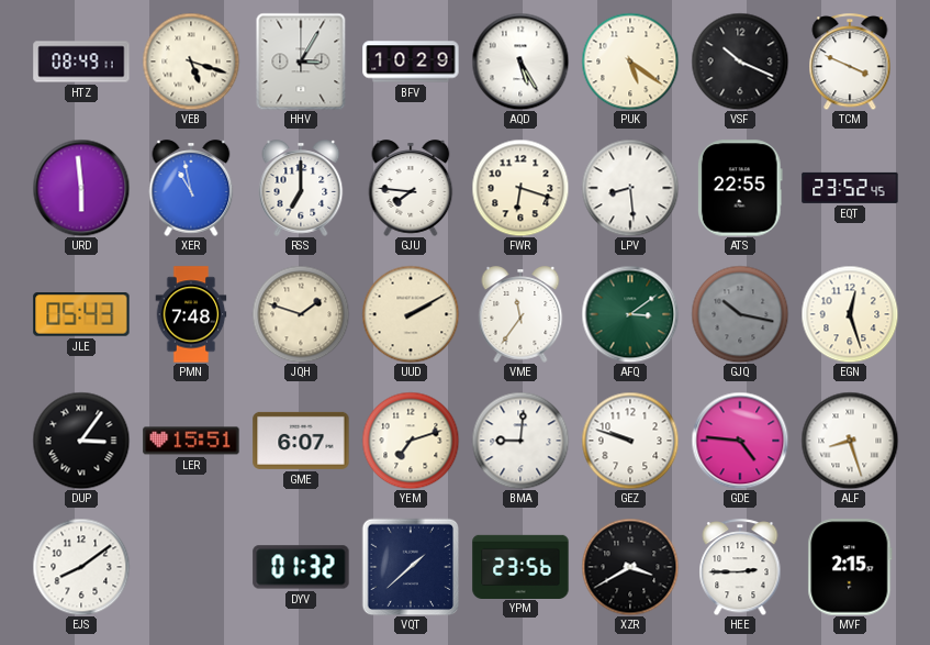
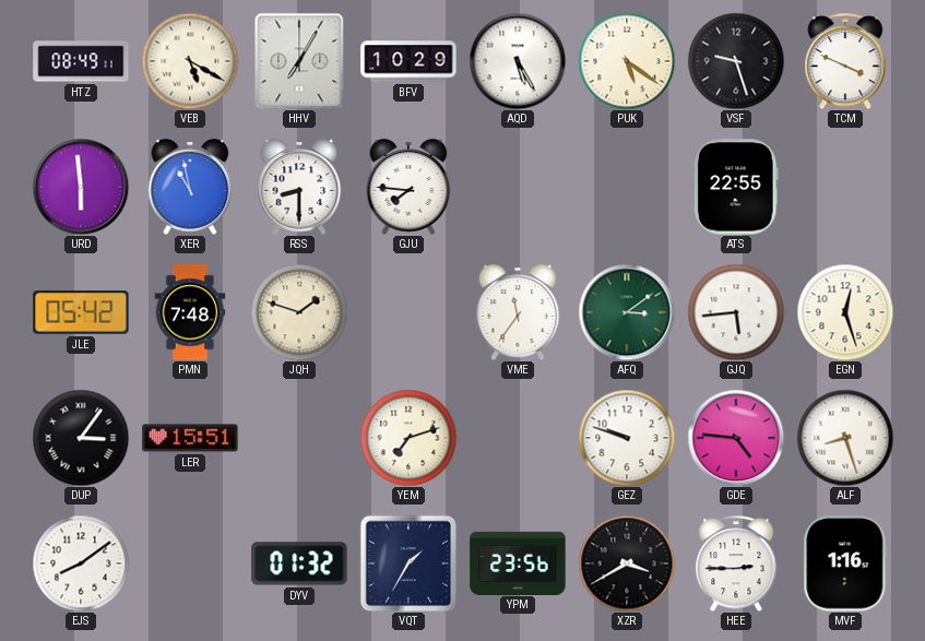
VEB: 5:18 -> 5:20 (190, 61)
HHV: 3:05 -> 7:05 (299, 61)
VSF: 10:19 -> 9:27 (736, 61)
RSS: 7:00 -> 8:30 (299, 187)
FWR: 6:18 -> none (520, 188)
LPV: 8:29 -> none (630, 188)
EQT: 23:52 -> none (850, 188)
JLE: 05:43 -> 05:42 (81, 312)
UUD: 2:10 -> none (411, 314)
GJQ: 10:17 -> 5:44 (736, 312)
GJQ dial: grey -> white (736, 312)
GME: 6:07 -> none (301, 441)
BMA: 9:01 -> none (520, 441)
VQT: 1:38 -> 1:35 (408, 563)
MVF: 2:15 -> 1:16 (845, 563)
